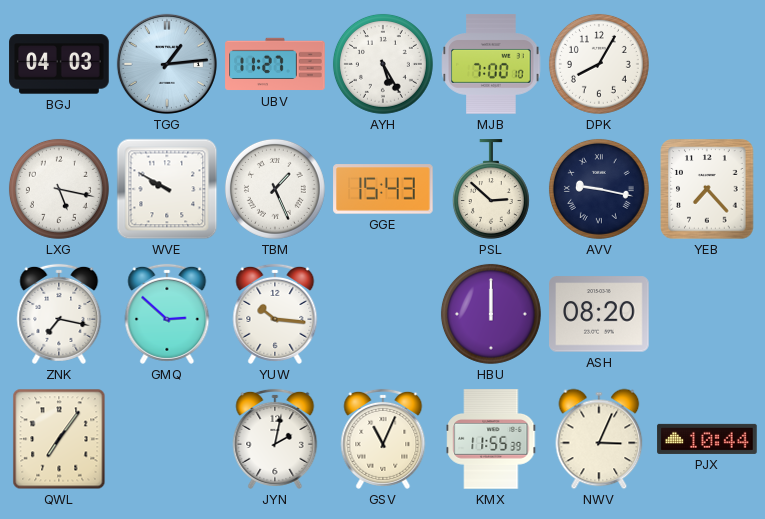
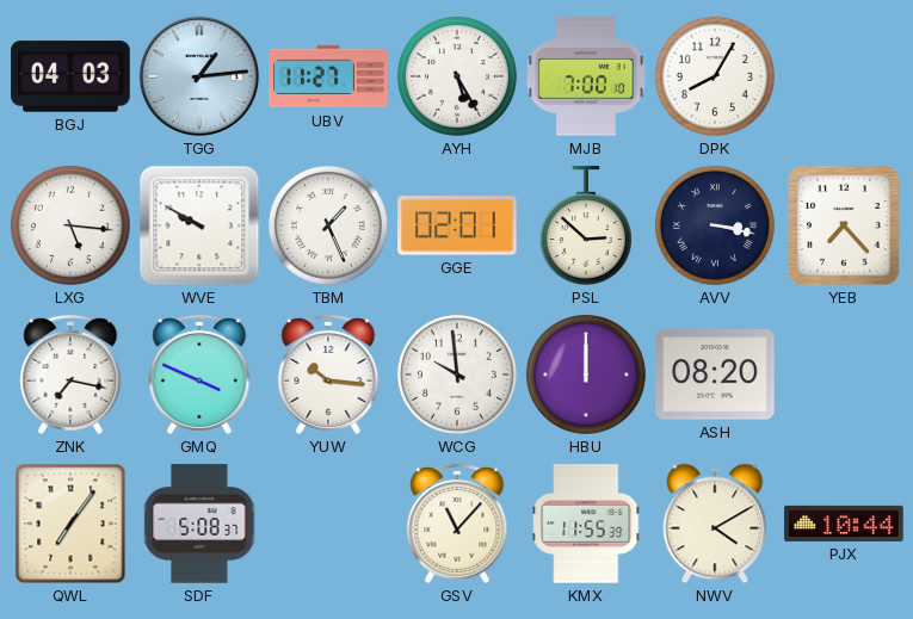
LXG: 5:17 -> 5:16 (70, 225)
GGE: 15:43 -> 02:01 (457, 225)
AVV: 9:17 -> 3:17 (715, 225)
GMQ: 2:52 -> 3:49 (199, 375)
WCG: none -> 9:59 (457, 375)
SDF: none -> 5:08 (199, 524)
JYN: 2:02 -> none (275, 439)
GSV: 11:04 -> 11:07 (457, 524)
NWV: 3:04 -> 4:10 (715, 524)
